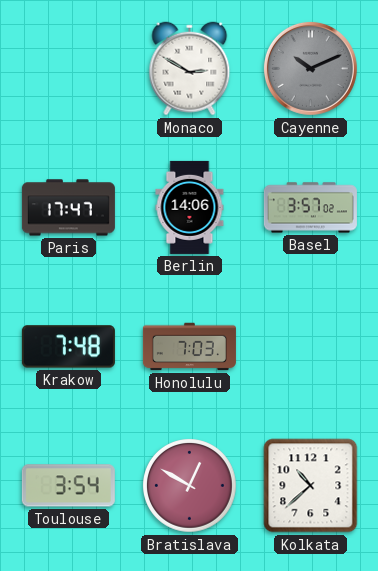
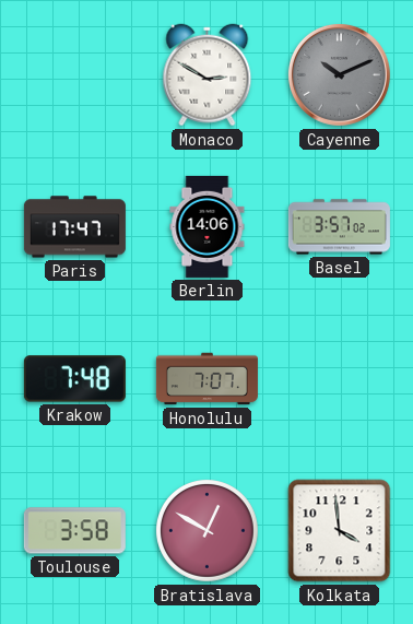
Honolulu: 7:03 -> 7:07 (206, 379)
Toulouse: 3:54 -> 3:58 (74, 531)
Kolkata: 10:38 -> 3:59 (340, 531)
